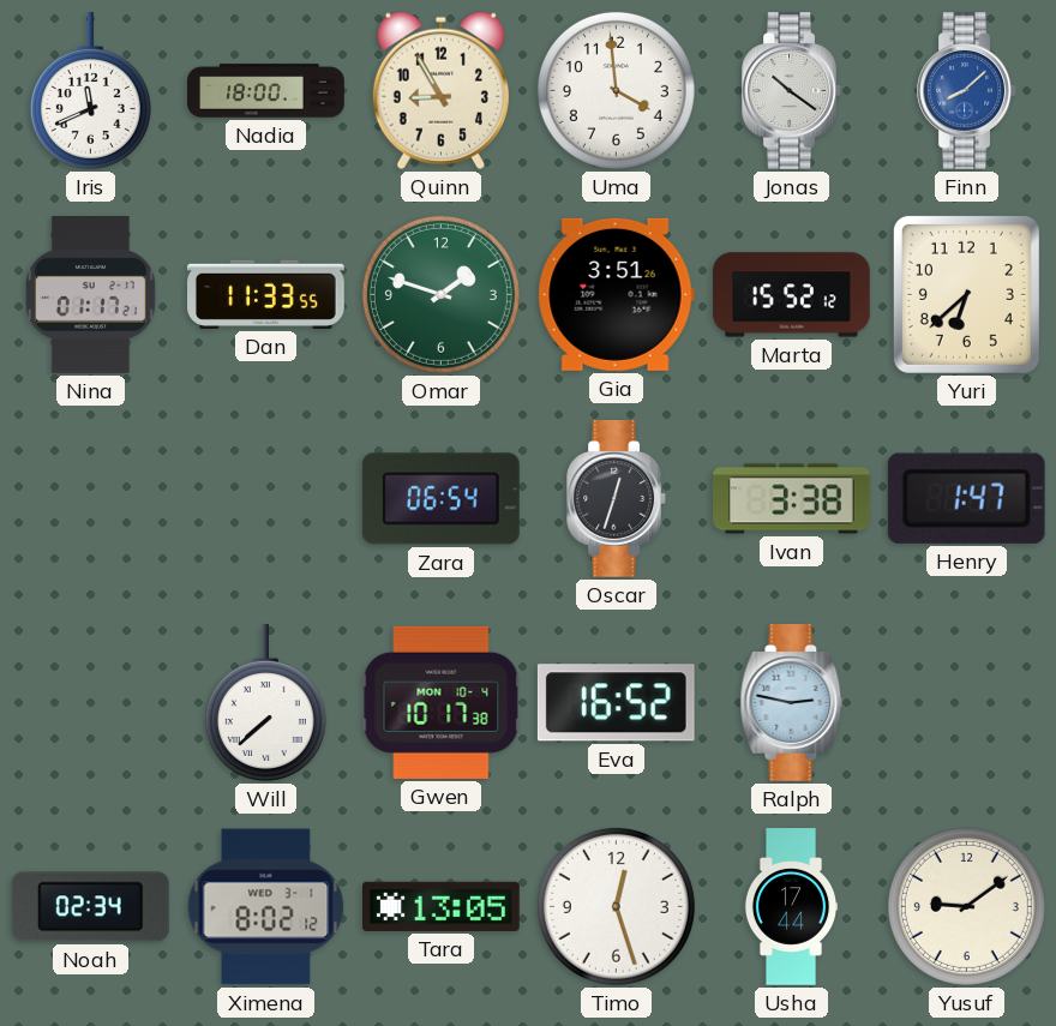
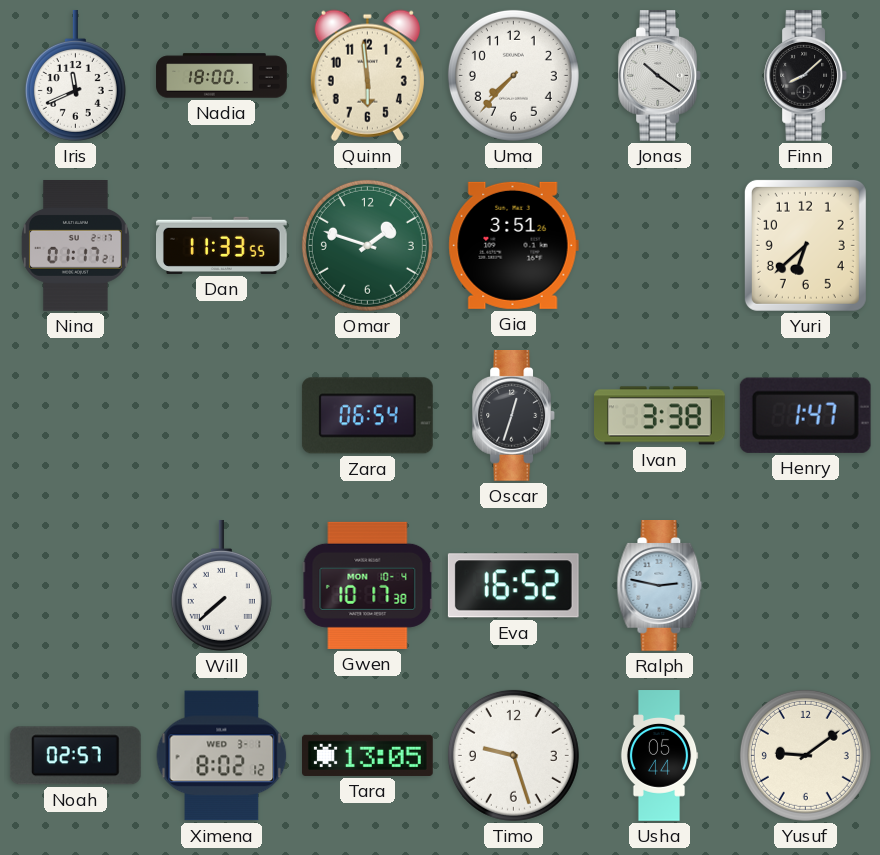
Quinn: 8:55 -> 5:59 (367, 75)
Uma: 3:59 -> 7:37 (513, 75)
Finn dial: blue -> black (805, 76)
Marta: 15:52 -> none (792, 295)
Noah: 02:34 -> 02:57 (75, 756)
Timo: 12:27 -> 9:27 (513, 755)
Usha: 17:44 -> 05:44 (659, 756)
